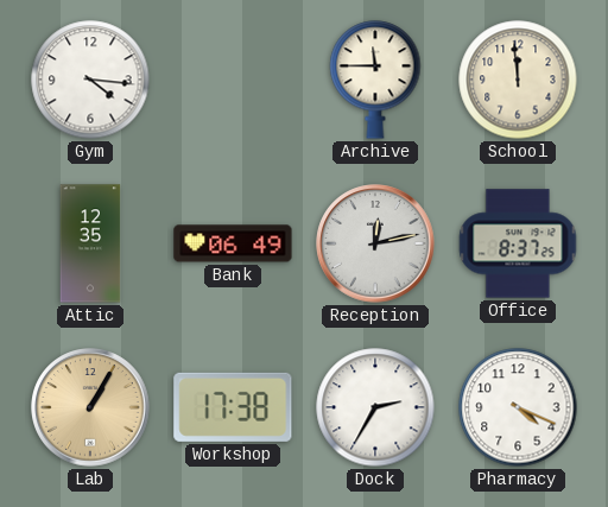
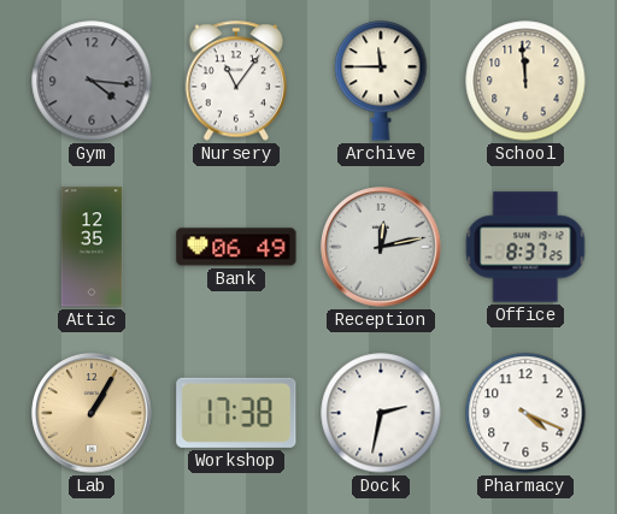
Gym dial: white -> grey (92, 81)
Nursery: none -> 11:06 (236, 81)
Dock: 2:35 -> 2:32 (381, 413)
